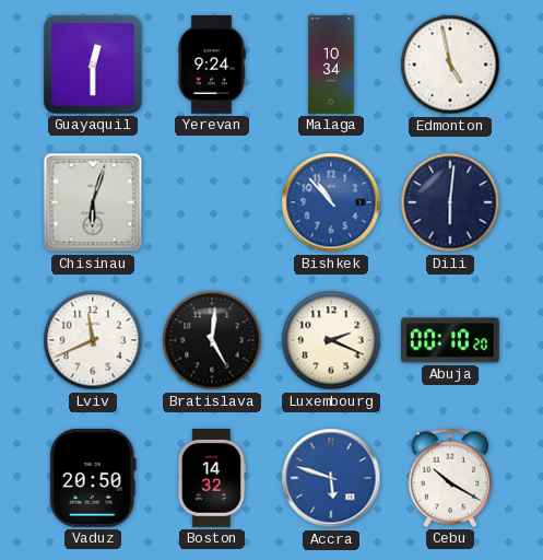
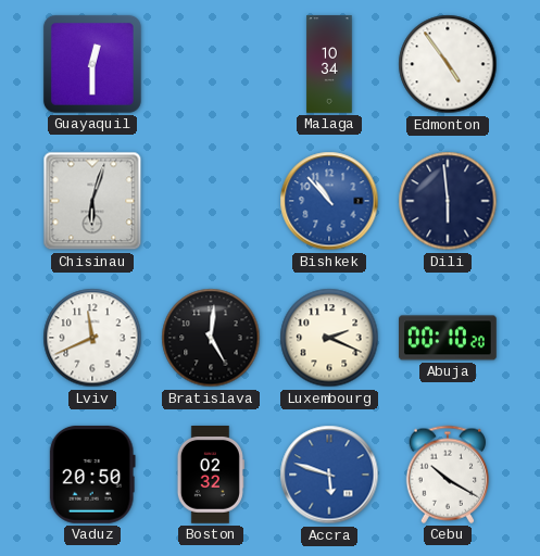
Yerevan: 9:24 -> none (212, 65)
Edmonton: 4:58 -> 4:54 (448, 64)
Dili: 6:01 -> 5:59 (448, 201)
Boston: 14:32 -> 02:32 (211, 476)
